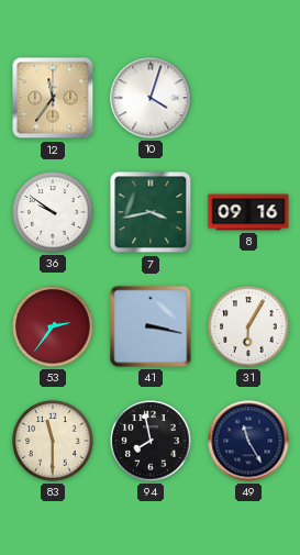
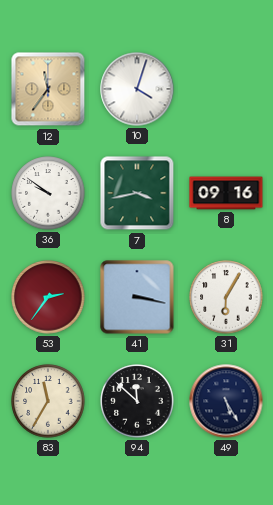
83: 11:30 -> 11:35 (48, 401)
94: 7:58 -> 11:52 (137, 401)
49: 11:25 -> 5:25 (226, 401)
